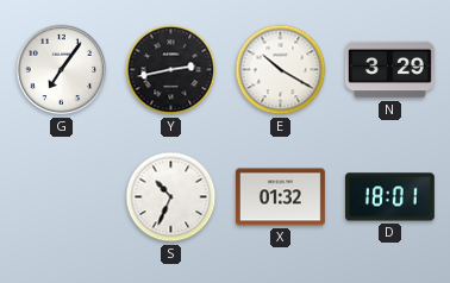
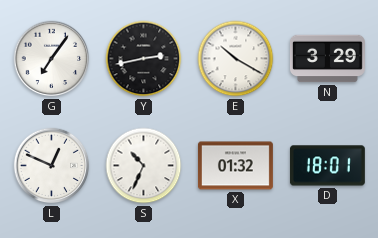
L: none -> 12:49 (52, 166)
